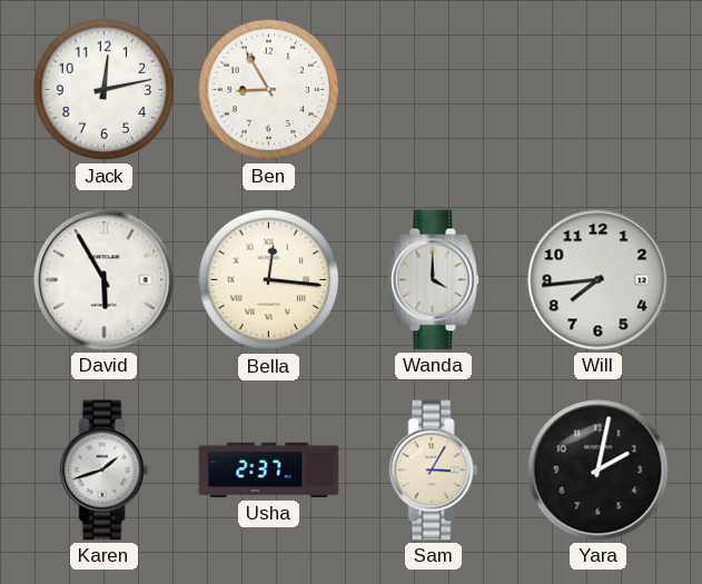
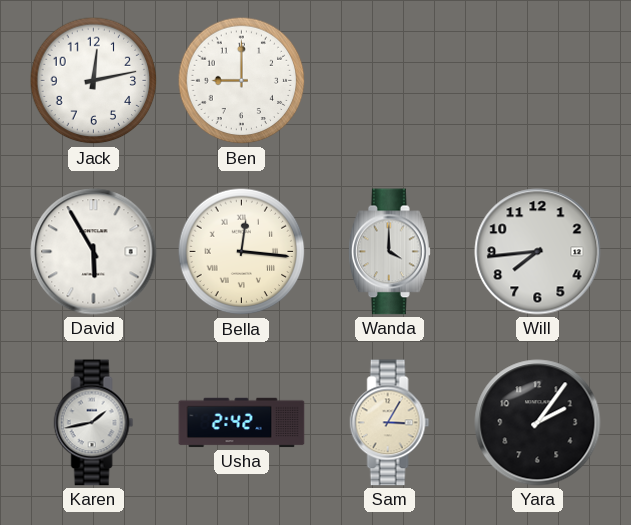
Ben: 8:55 -> 9:00 (242, 81)
Karen: 1:42 -> 1:43 (94, 423)
Usha: 2:37 -> 2:42 (242, 423)
Yara: 2:02 -> 2:06 (538, 423)
